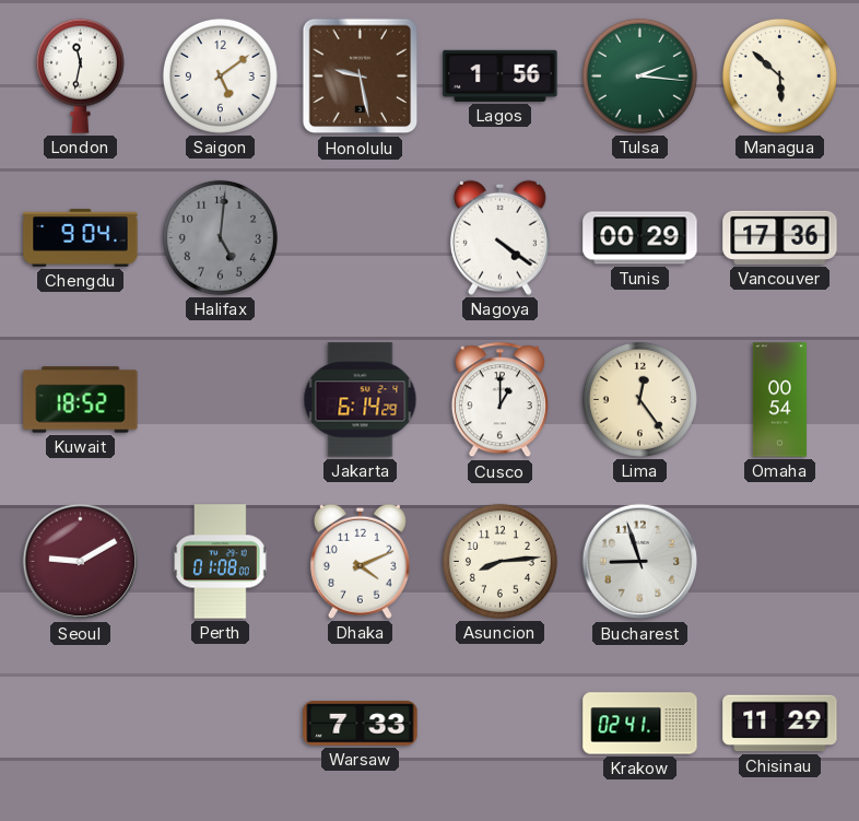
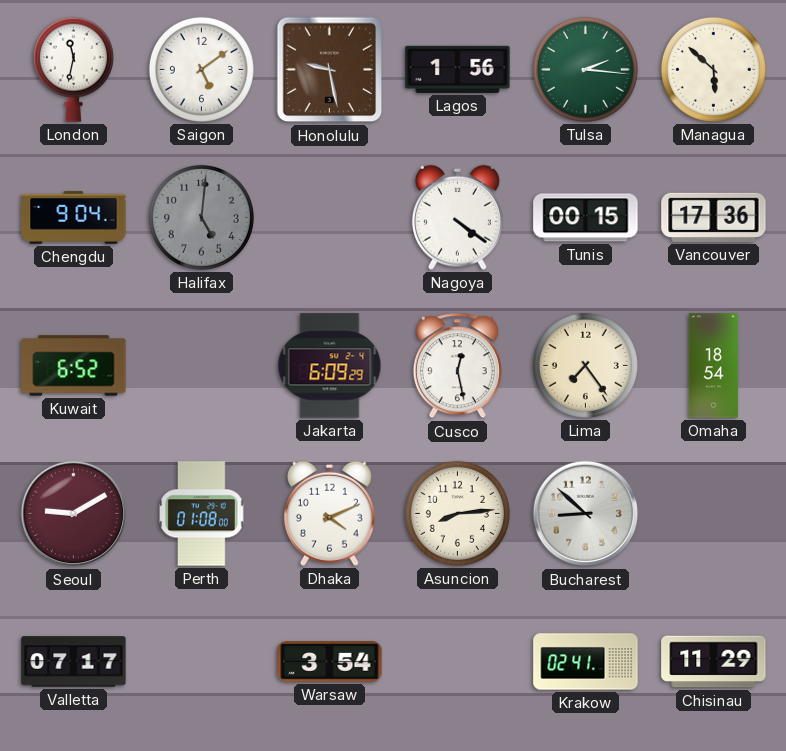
Tunis: 00:29 -> 00:15 (586, 218)
Kuwait: 18:52 -> 6:52 (74, 366)
Jakarta: 6:14 -> 6:09 (330, 366)
Cusco: 1:00 -> 12:28 (457, 366)
Lima: 12:24 -> 7:24 (585, 365)
Omaha: 00:54 -> 18:54 (713, 366)
Bucharest: 8:57 -> 8:52 (586, 514)
Valletta: none -> 07:17 (74, 662)
Warsaw: 7:33 -> 3:54 (330, 662)
